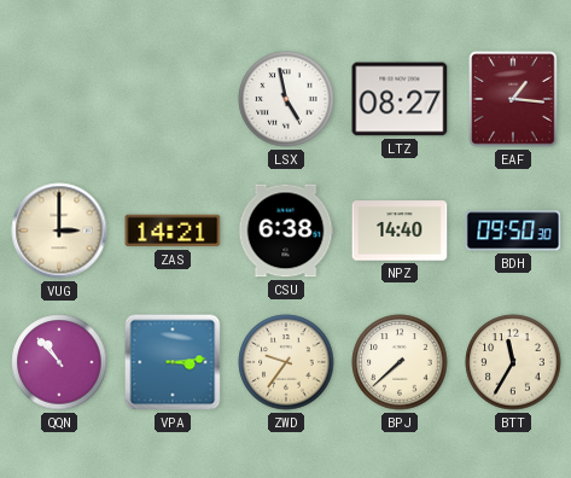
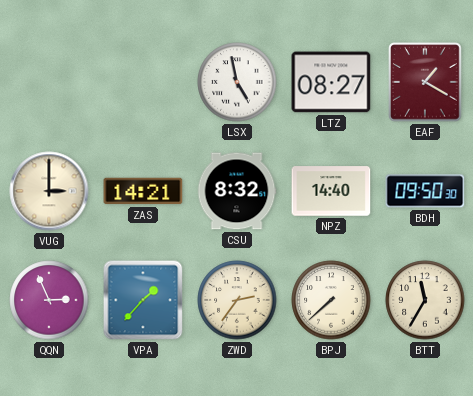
EAF: 1:16 -> 1:20 (425, 82)
CSU: 6:38 -> 8:32 (237, 191)
QQN: 10:53 -> 2:56 (49, 300)
VPA: 3:14 -> 1:37 (143, 300)
ZWD: 9:36 -> 2:36 (237, 300)
